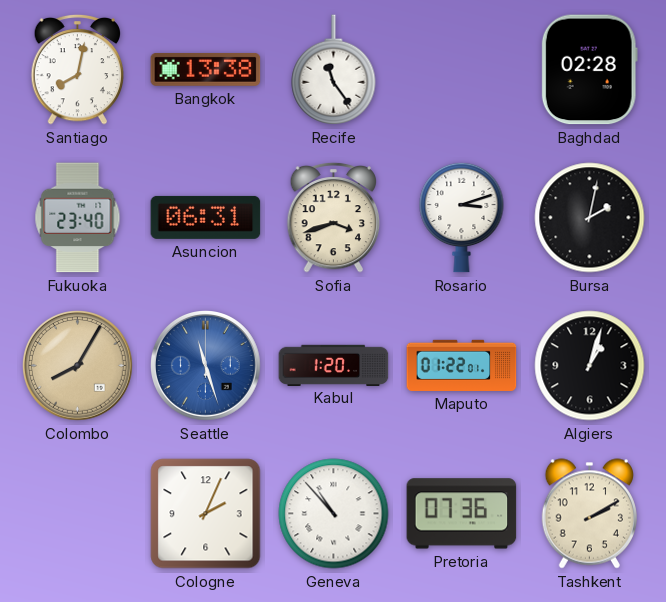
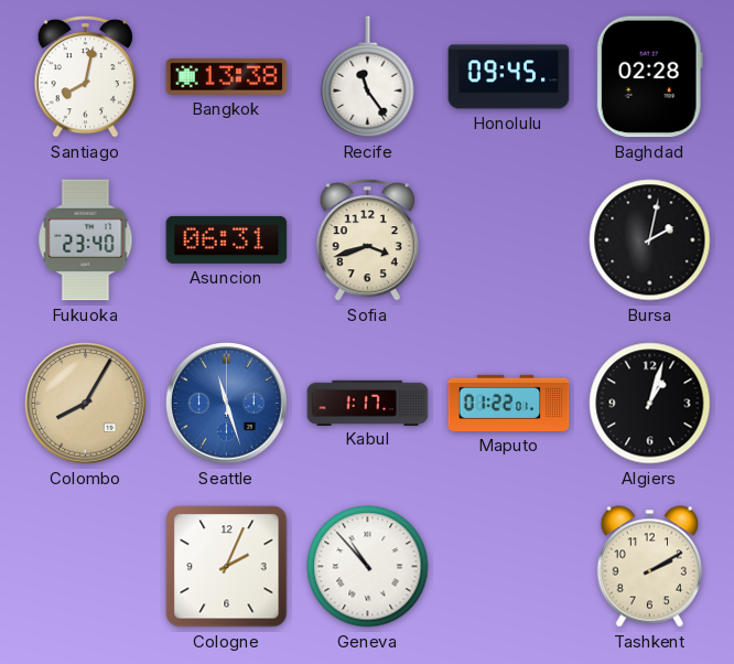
Honolulu: none -> 09:45 (509, 77)
Rosario: 3:12 -> none (462, 217)
Kabul: 1:20 -> 1:17 (368, 403)
Pretoria: 07:36 -> none (462, 514)
